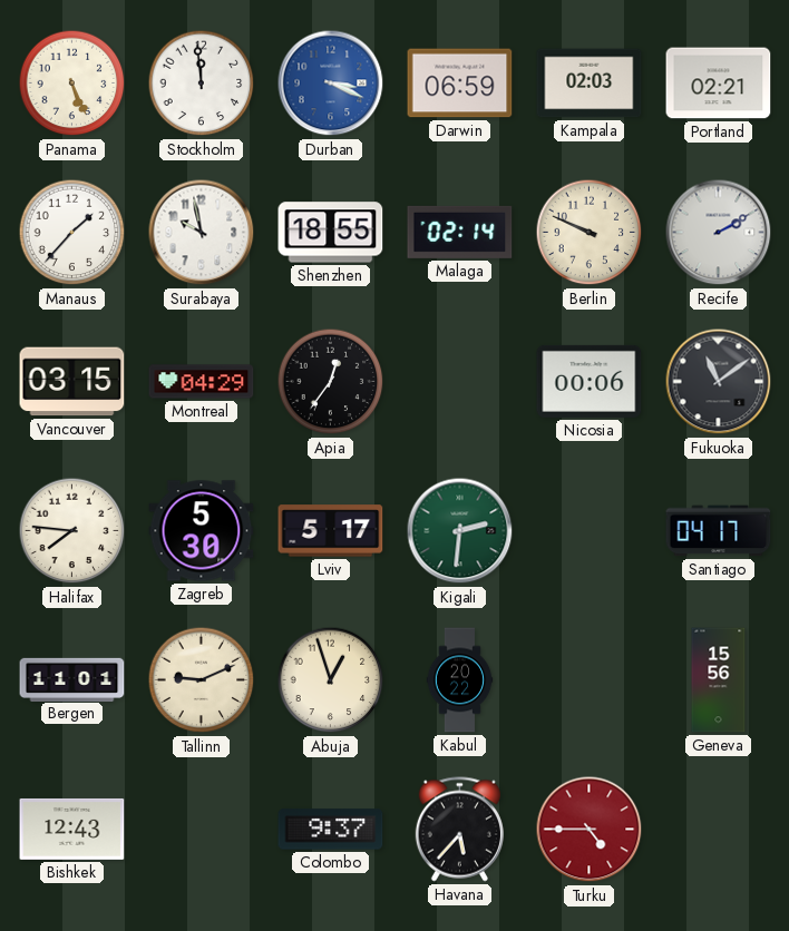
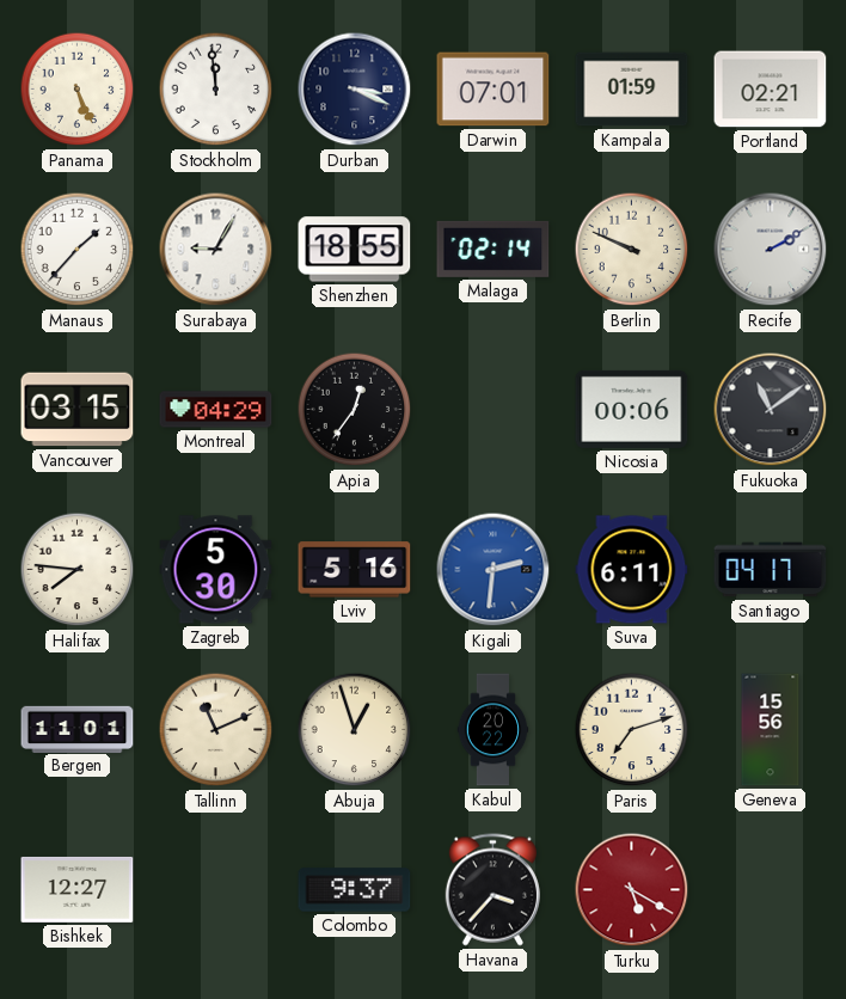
Durban dial: blue -> navy (355, 90)
Darwin: 06:59 -> 07:01 (493, 90)
Kampala: 02:03 -> 01:59 (632, 90)
Surabaya: 9:58 -> 9:05 (216, 250)
Lviv: 5:17 -> 5:16 (355, 570)
Kigali dial: green -> blue (493, 570)
Suva: none -> 6:11 (632, 570)
Tallinn: 9:11 -> 11:11 (216, 730)
Paris: none -> 7:12 (632, 730)
Bishkek: 12:43 -> 12:27 (78, 889)
Havana: 5:37 -> 3:37 (492, 890)
Turku: 4:45 -> 5:20 (632, 890)
